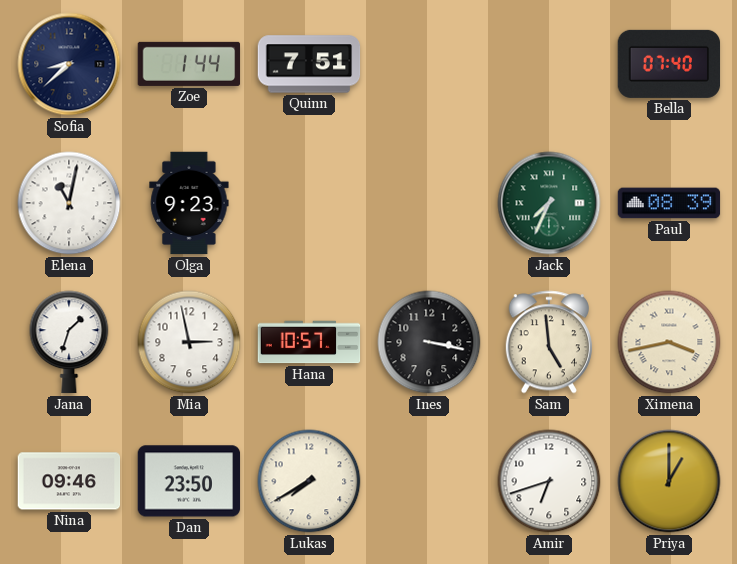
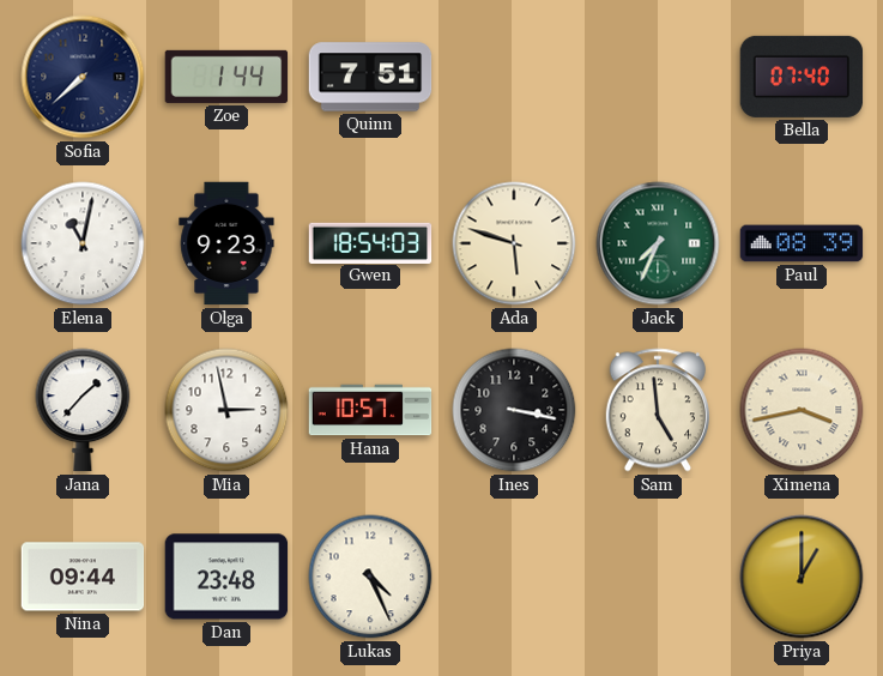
Sofia: 8:38 -> 7:38 (83, 77)
Gwen: none -> 18:54 (370, 242)
Ada: none -> 5:48 (514, 243)
Jana: 1:33 -> 1:37 (83, 410)
Nina: 09:46 -> 09:44 (83, 577)
Dan: 23:50 -> 23:48 (226, 577)
Lukas: 7:40 -> 4:26 (370, 577)
Amir: 6:42 -> none (549, 481)
